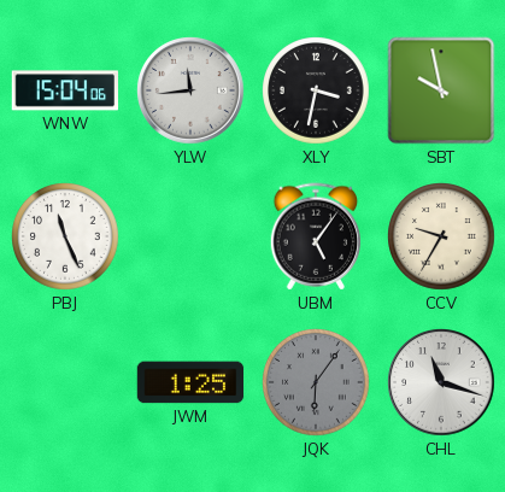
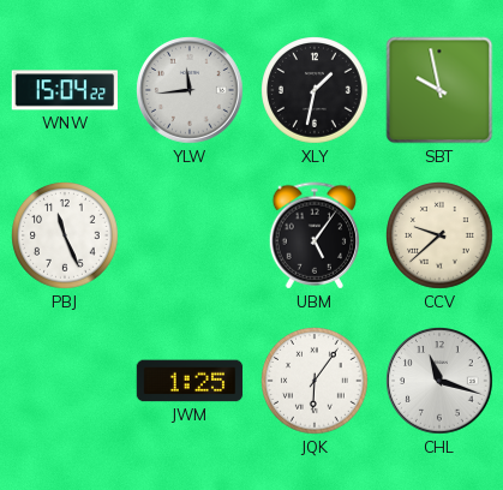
WNW: 15:04:06 -> 15:04:22 (64, 90)
XLY: 3:32 -> 1:32 (315, 90)
CCV: 9:35 -> 9:38 (439, 235)
JQK dial: grey -> white (315, 381)
